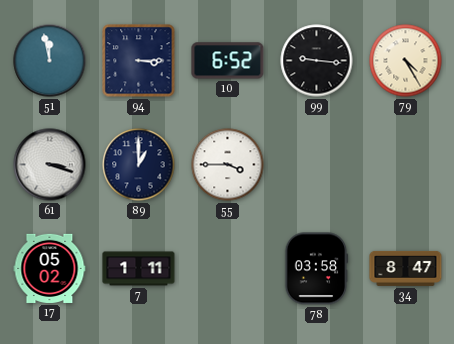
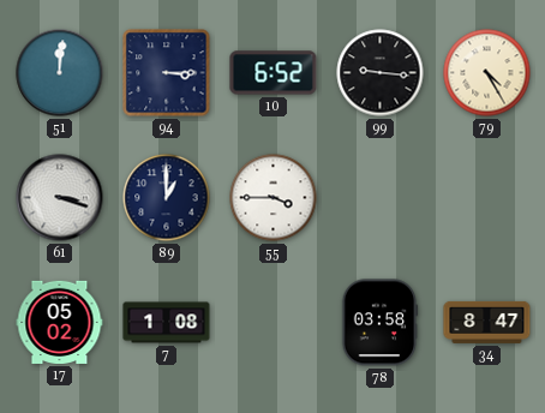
51: 11:58 -> 12:01 (60, 73)
7: 1:11 -> 1:08 (167, 323)
